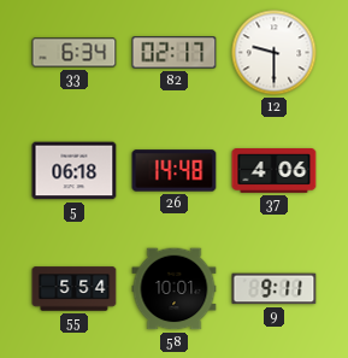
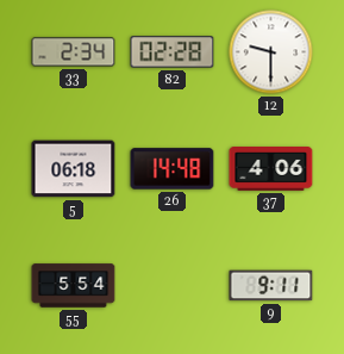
33: 6:34 -> 2:34 (74, 52)
82: 02:17 -> 02:28 (173, 52)
58: 10:01 -> none (175, 289)
